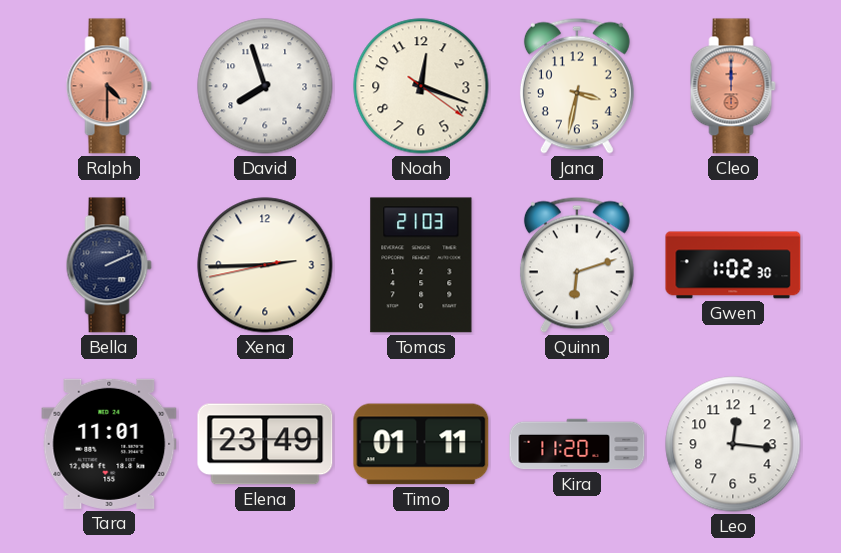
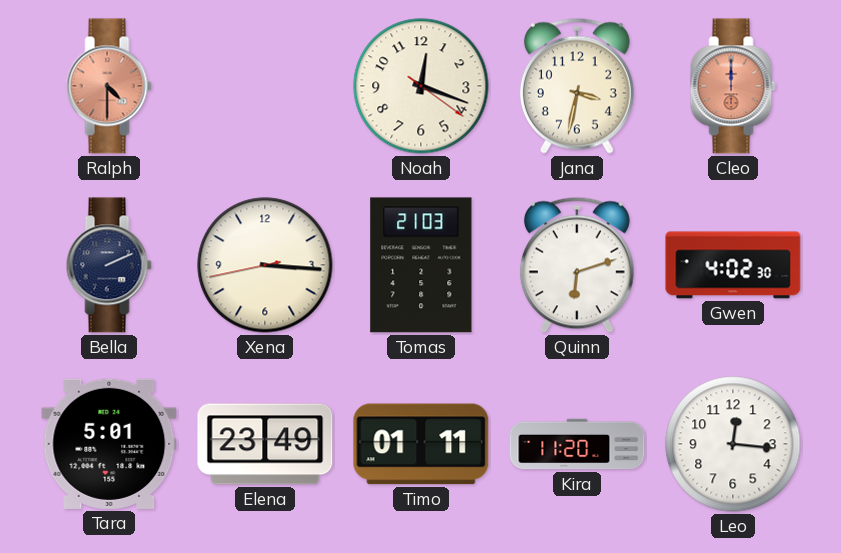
David: 7:57 -> none (265, 86)
Xena: 2:44 -> 3:15 (265, 265)
Gwen: 1:02 -> 4:02 (733, 265)
Tara: 11:01 -> 5:01 (109, 444)
